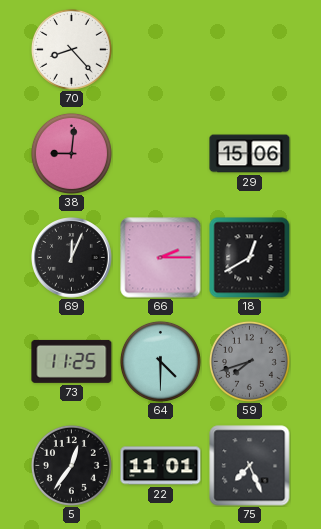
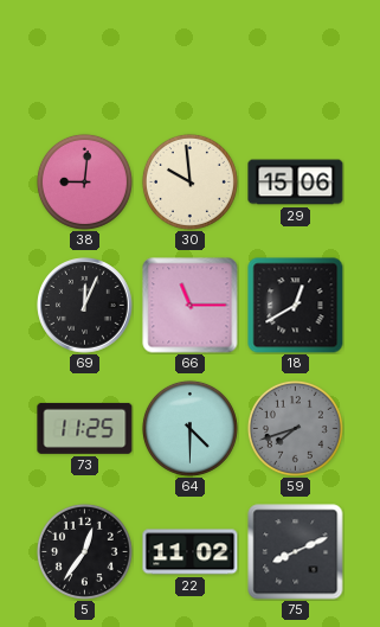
70: 8:23 -> none (71, 49)
30: none -> 9:59 (189, 181)
66: 2:15 -> 11:15 (191, 306)
22: 11:01 -> 11:02 (191, 552)
75: 7:26 -> 8:11 (296, 552)
